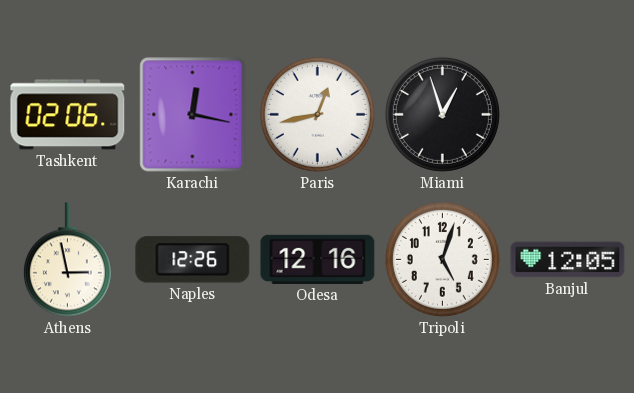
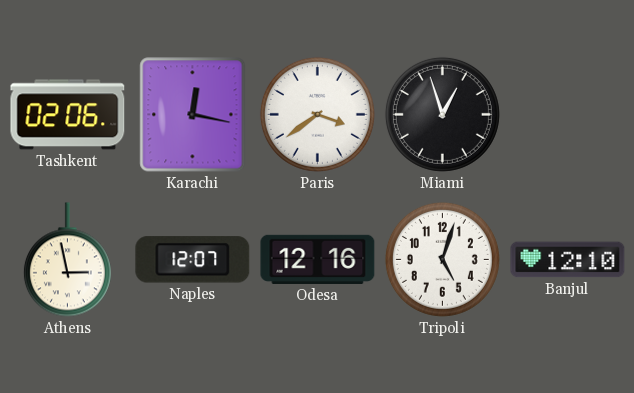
Paris: 12:43 -> 3:39 (317, 114)
Naples: 12:26 -> 12:07 (193, 260)
Banjul: 12:05 -> 12:10 (568, 260)
